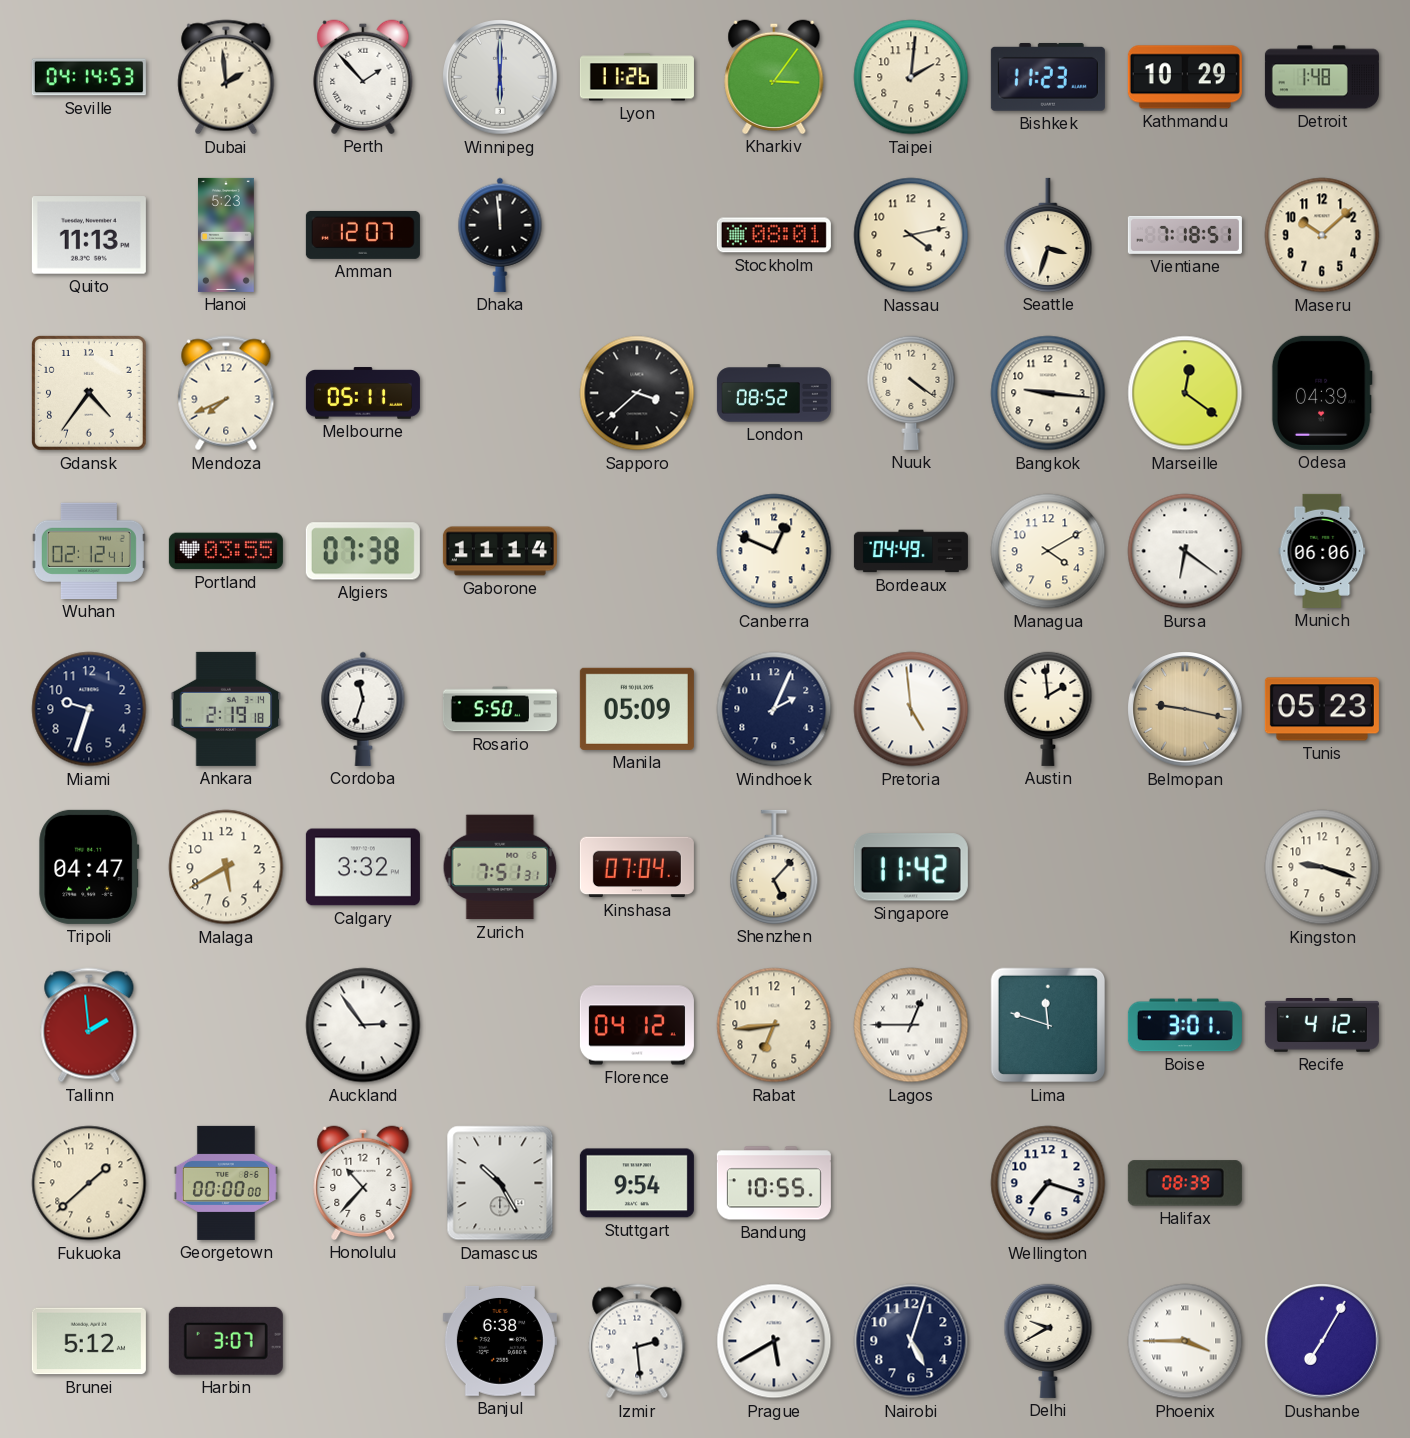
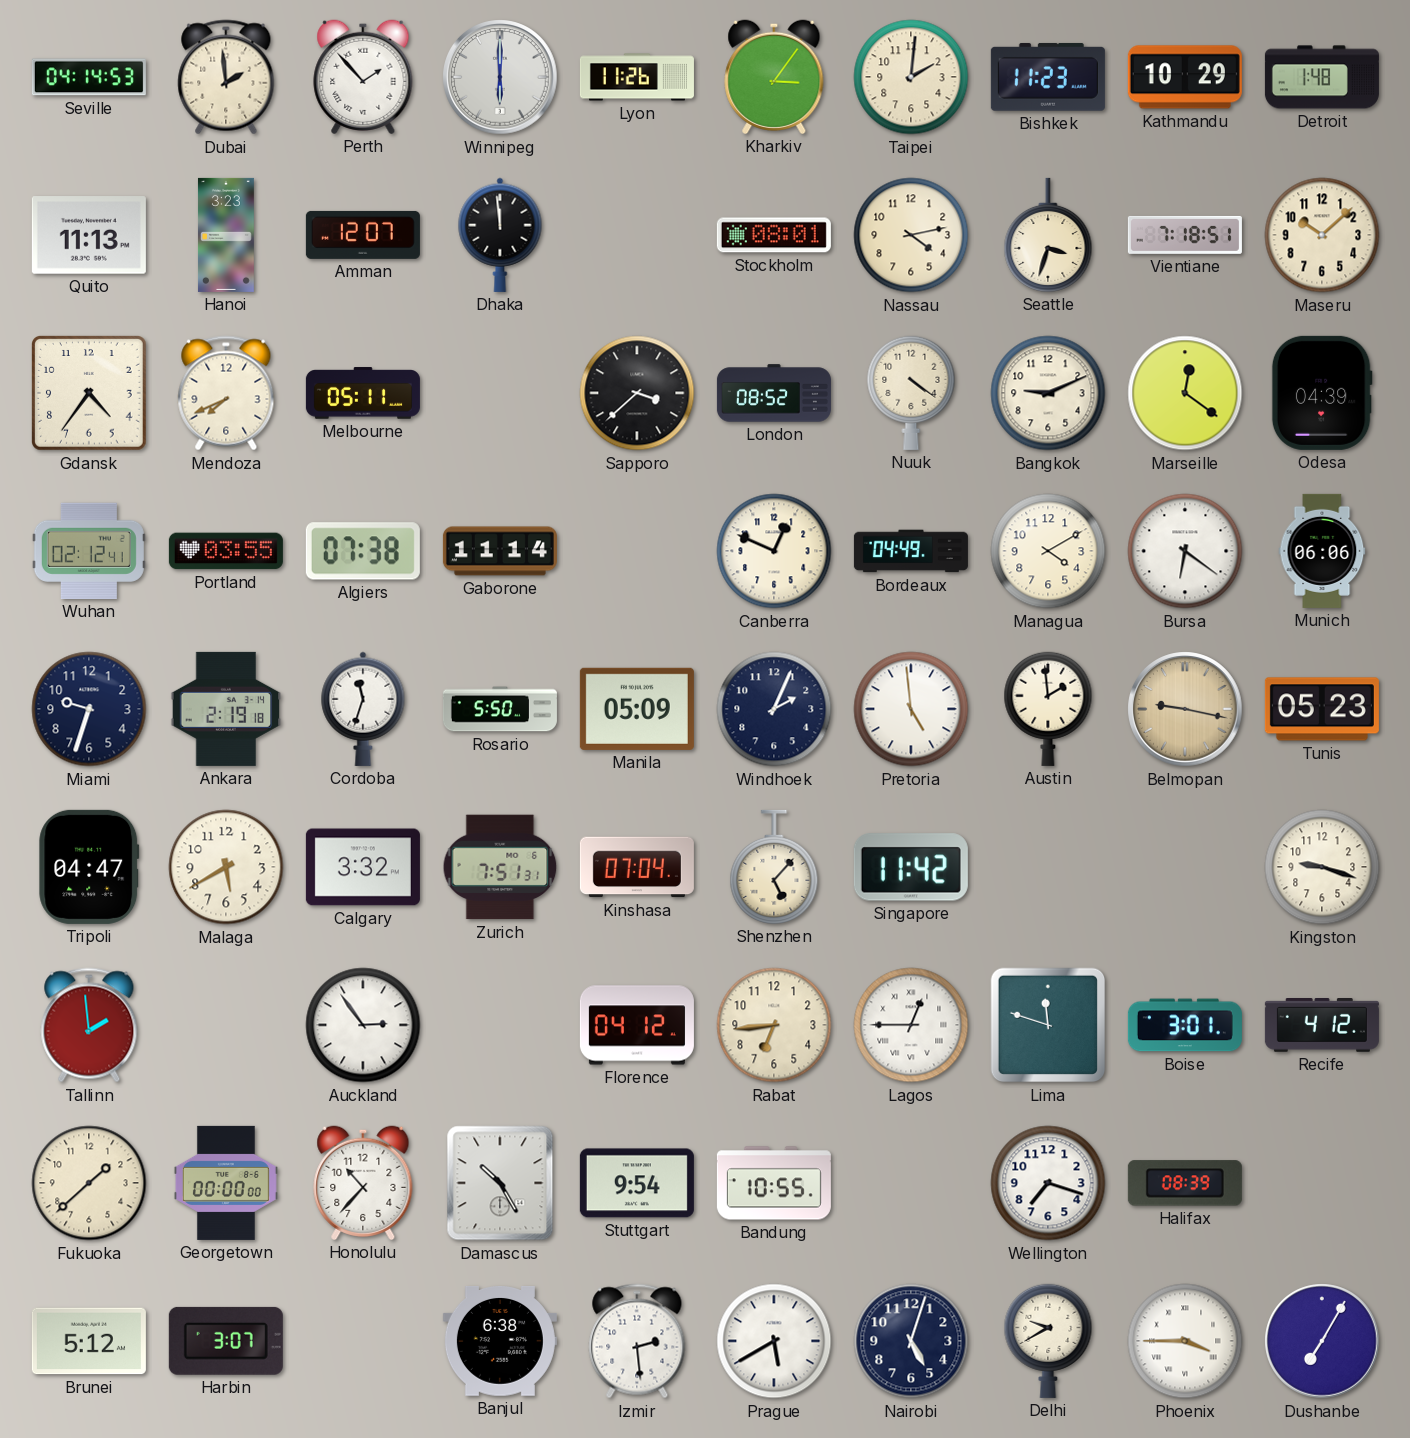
Hanoi: 5:23 -> 3:23 (226, 235)
Bangkok: 9:16 -> 9:11 (1048, 393)
